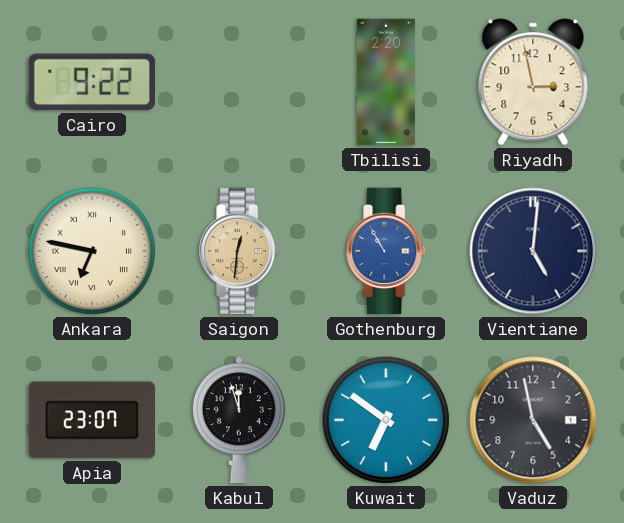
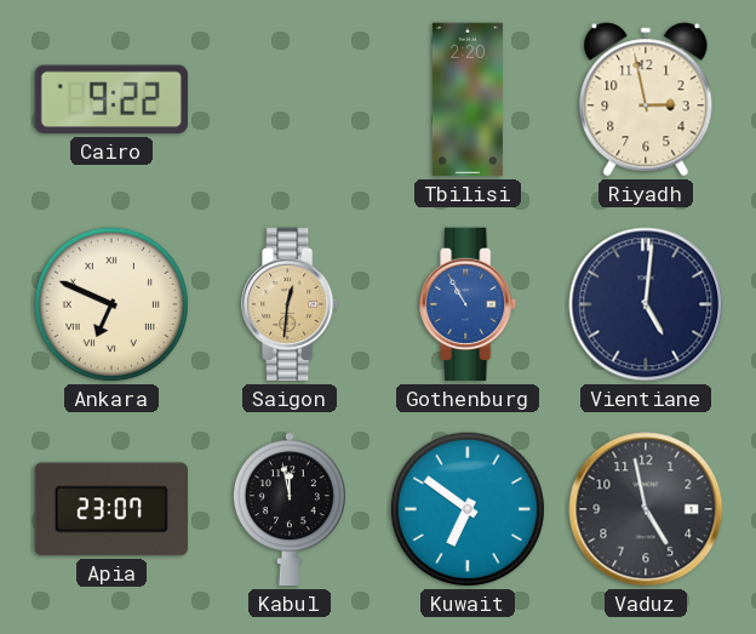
Ankara: 6:47 -> 6:49 (111, 304)
Kabul: 11:57 -> 11:58 (290, 509)
